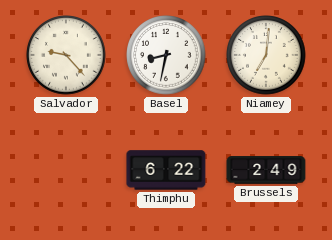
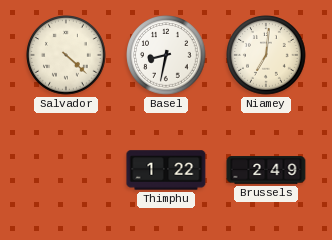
Salvador: 9:23 -> 4:22 (66, 55)
Thimphu: 6:22 -> 1:22 (166, 170)
